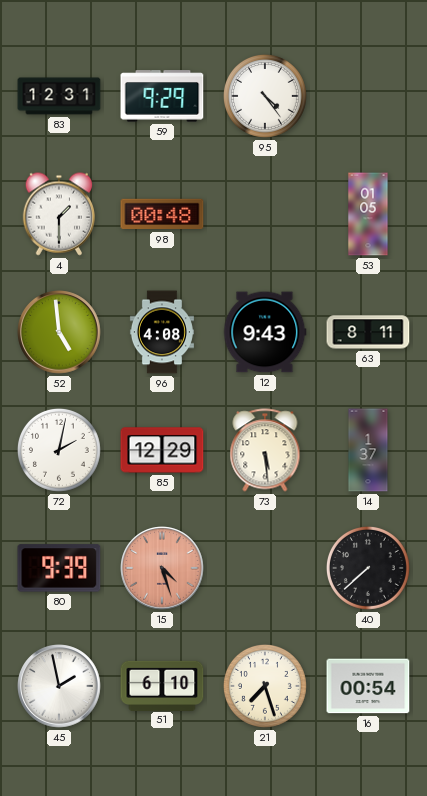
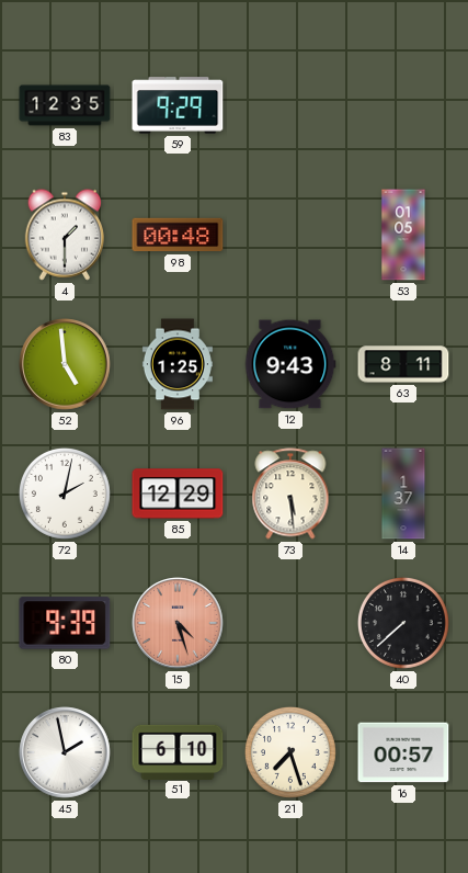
83: 12:31 -> 12:35 (65, 105)
95: 4:24 -> none (265, 96)
96: 4:08 -> 1:25 (178, 364)
16: 00:54 -> 00:57 (403, 752)
